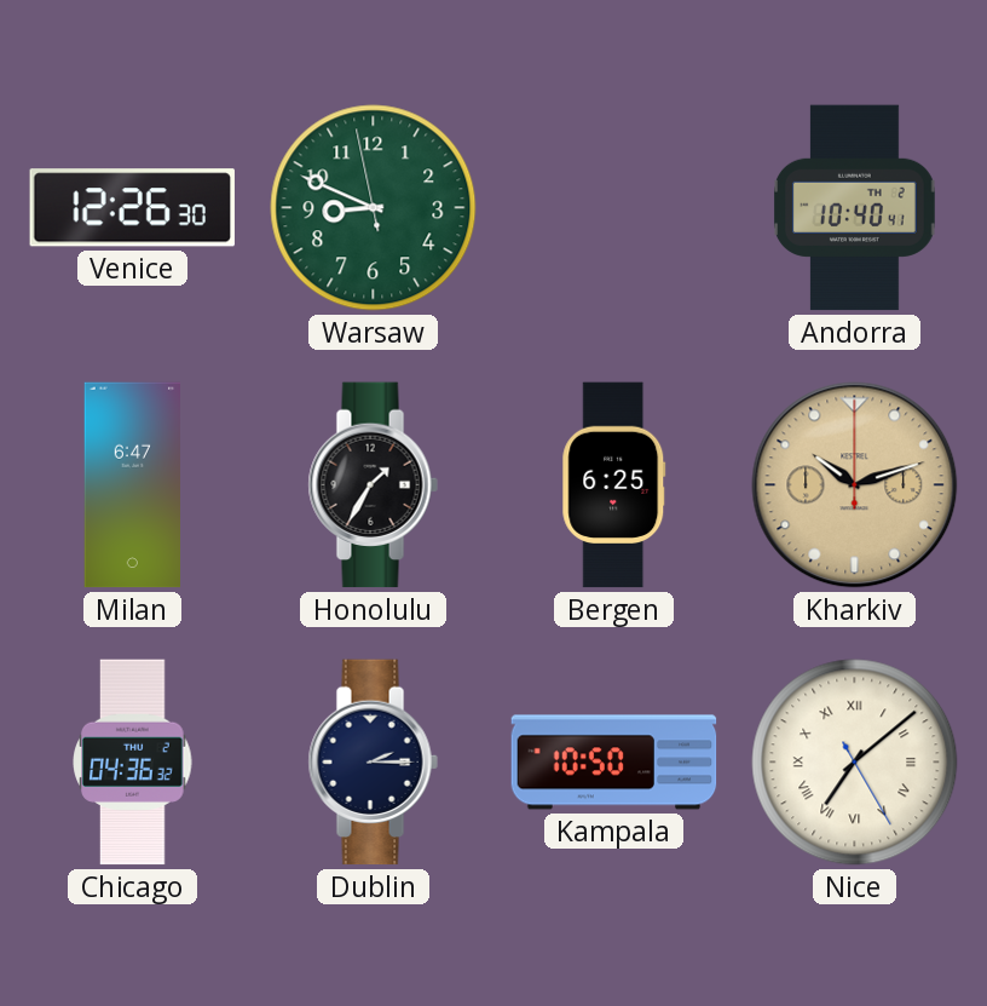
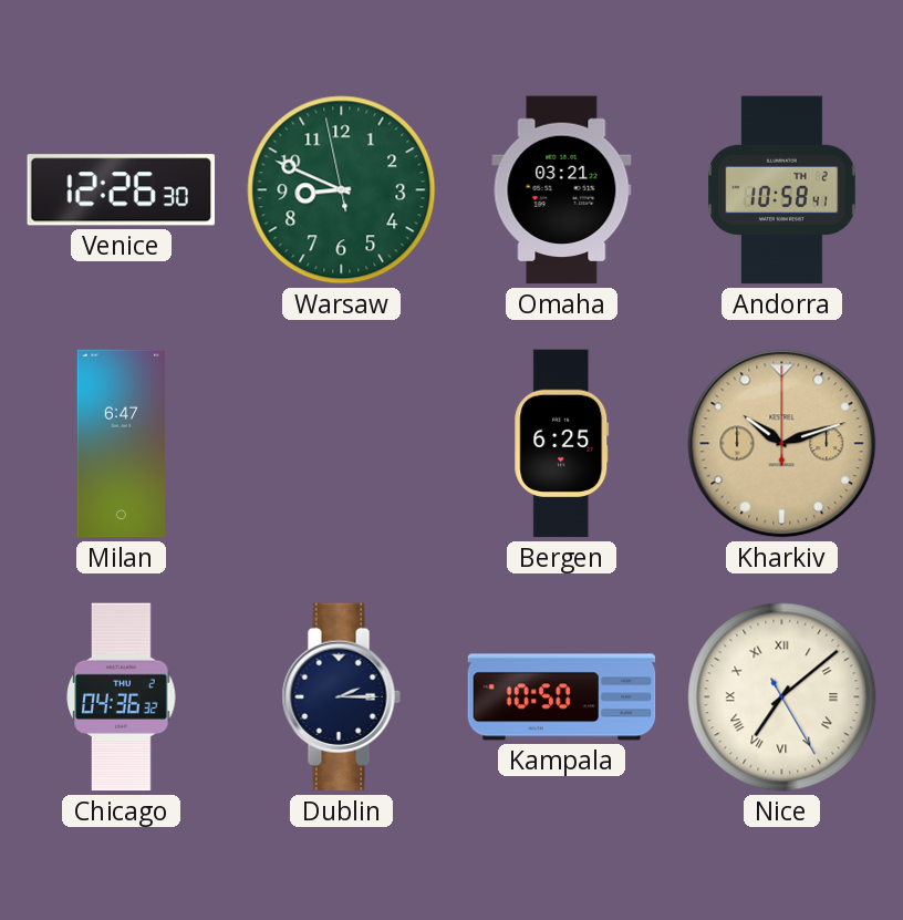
Omaha: none -> 03:21 (562, 190)
Andorra: 10:40 -> 10:58 (782, 190)
Honolulu: 1:35 -> none (373, 485)
